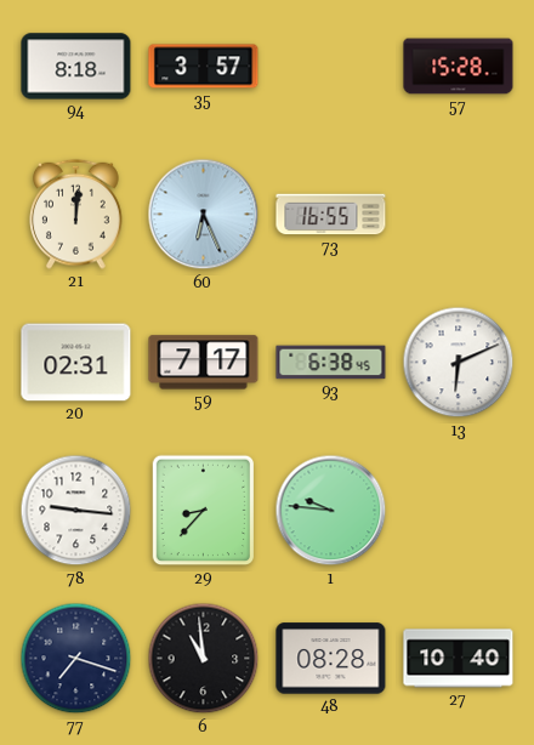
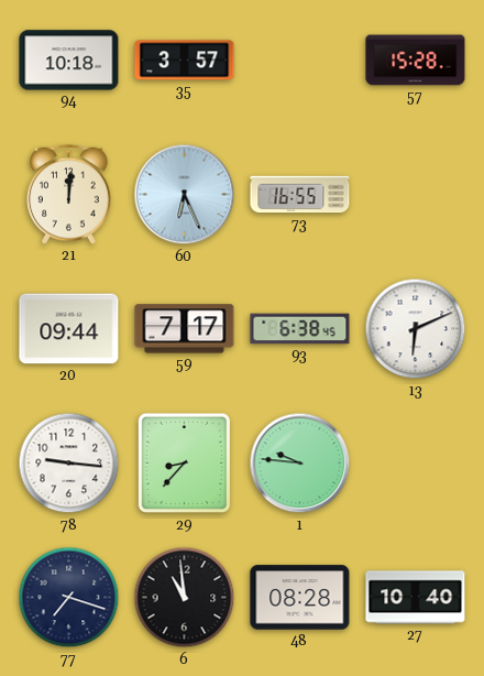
94: 8:18 -> 10:18 (69, 61)
20: 02:31 -> 09:44 (69, 329)
